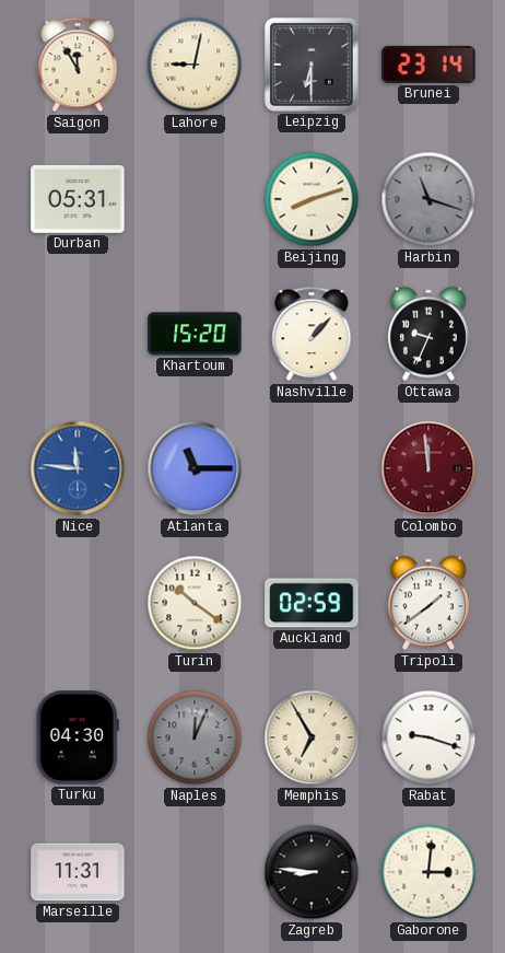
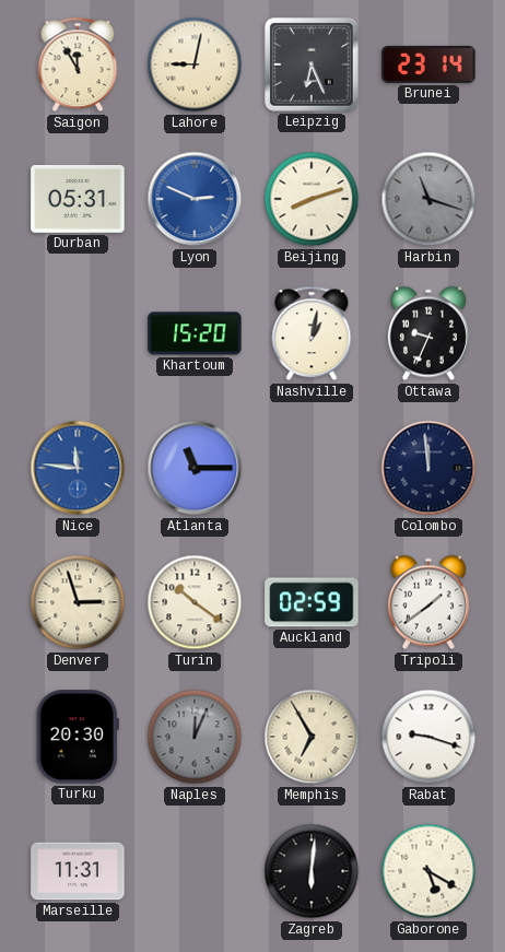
Leipzig: 6:30 -> 6:26 (312, 64)
Lyon: none -> 2:49 (195, 199)
Nashville: 1:07 -> 1:02 (312, 333)
Colombo dial: burgundy -> navy (428, 468)
Denver: none -> 2:57 (78, 602)
Turku: 04:30 -> 20:30 (78, 737)
Zagreb: 8:46 -> 6:01 (312, 871)
Gaborone: 3:01 -> 5:20 (428, 871)
